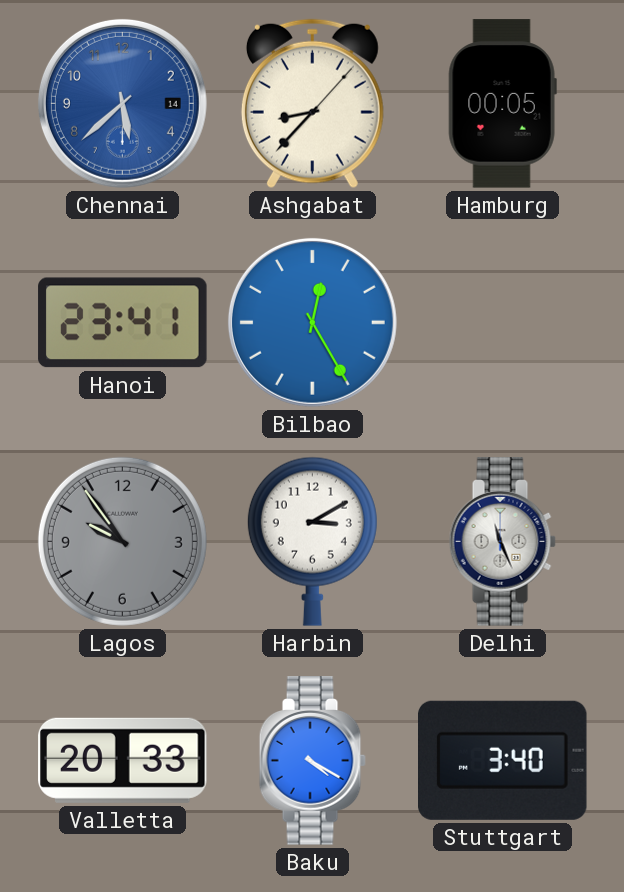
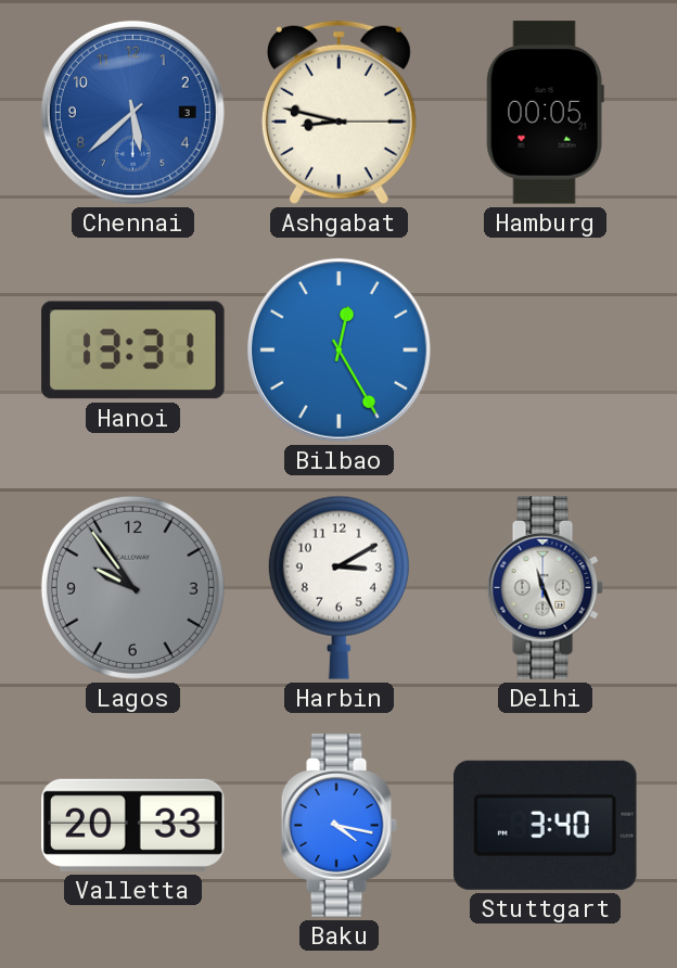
Chennai date: 14 -> 3 (132, 112)
Ashgabat: 8:37 -> 8:47 (338, 113)
Hanoi: 23:41 -> 13:31 (133, 351)
Baku: 4:20 -> 4:17 (338, 826)
